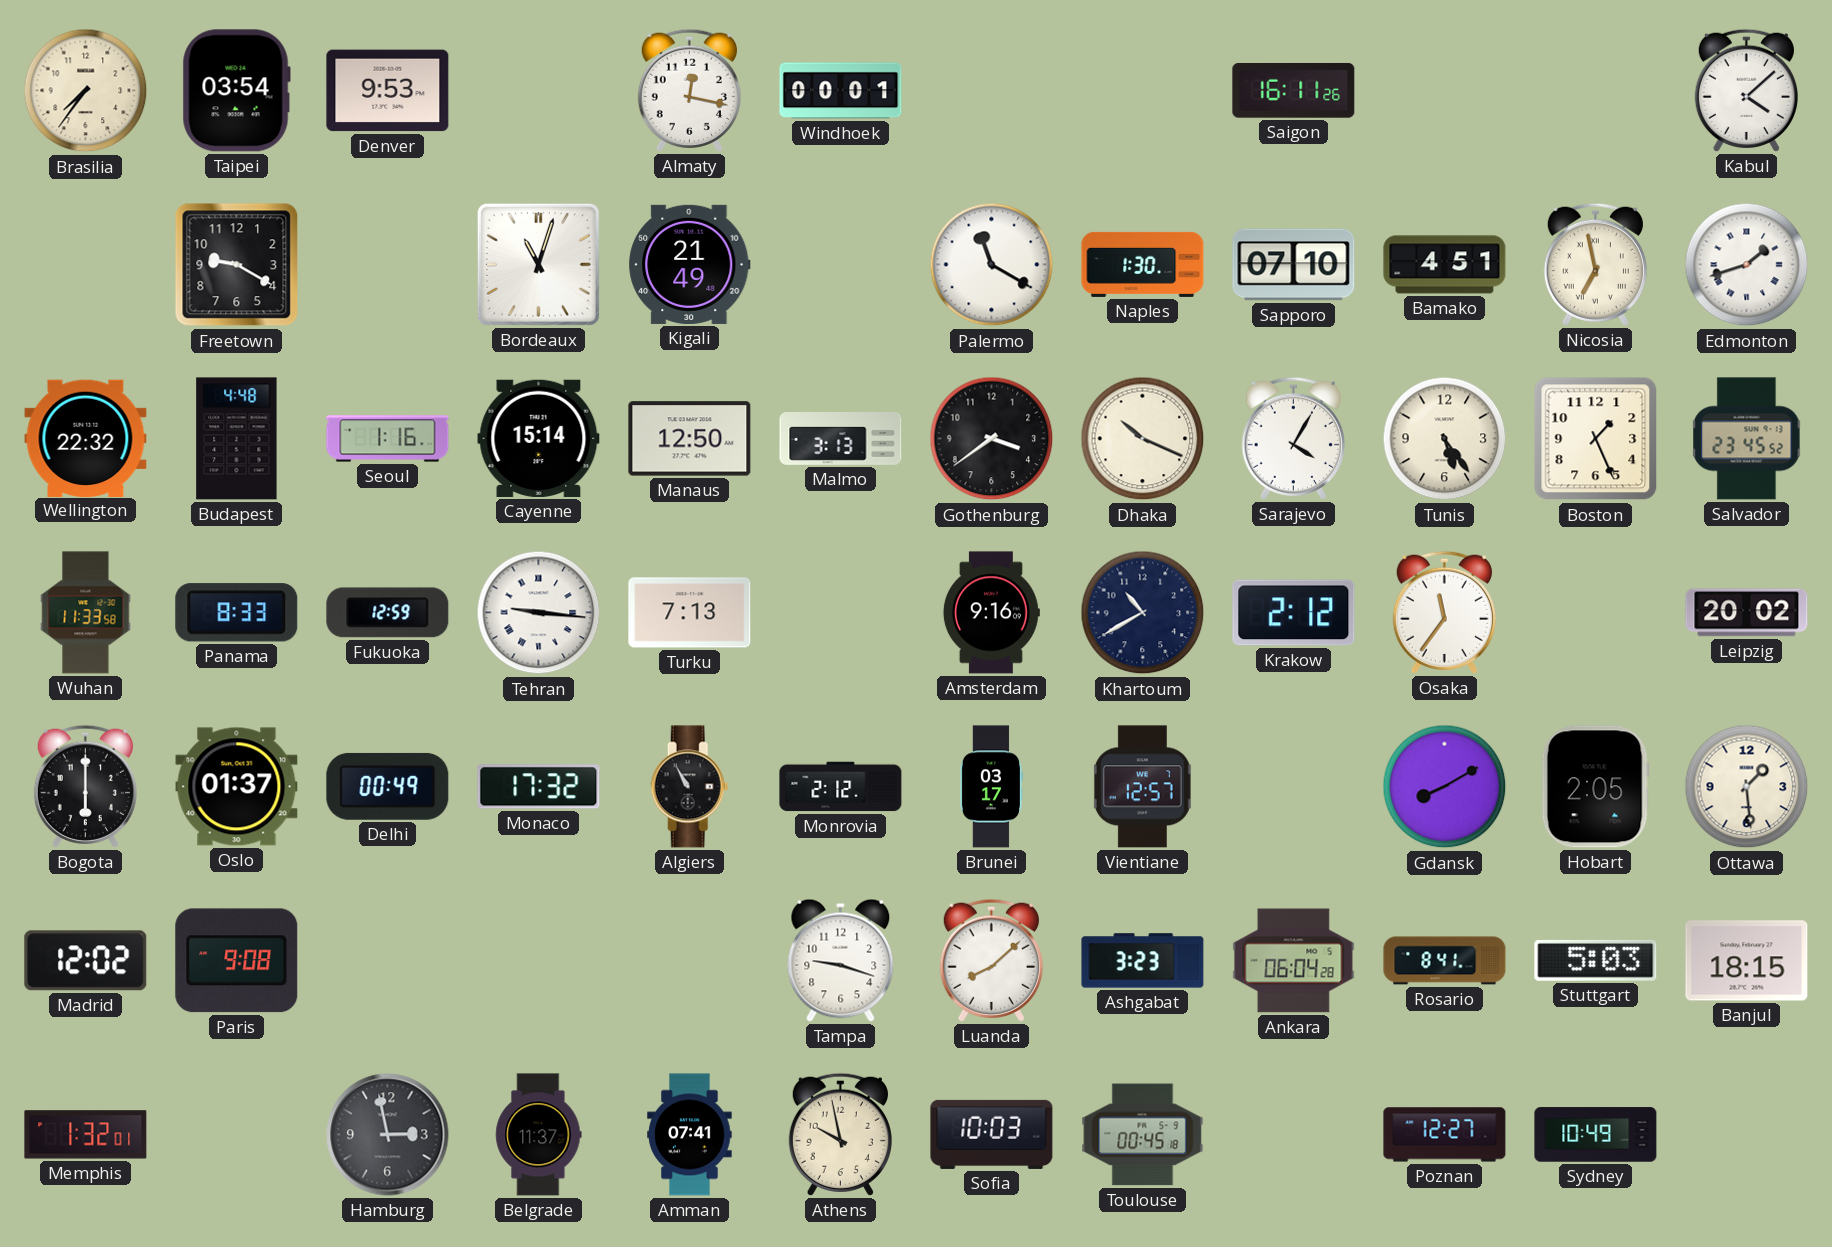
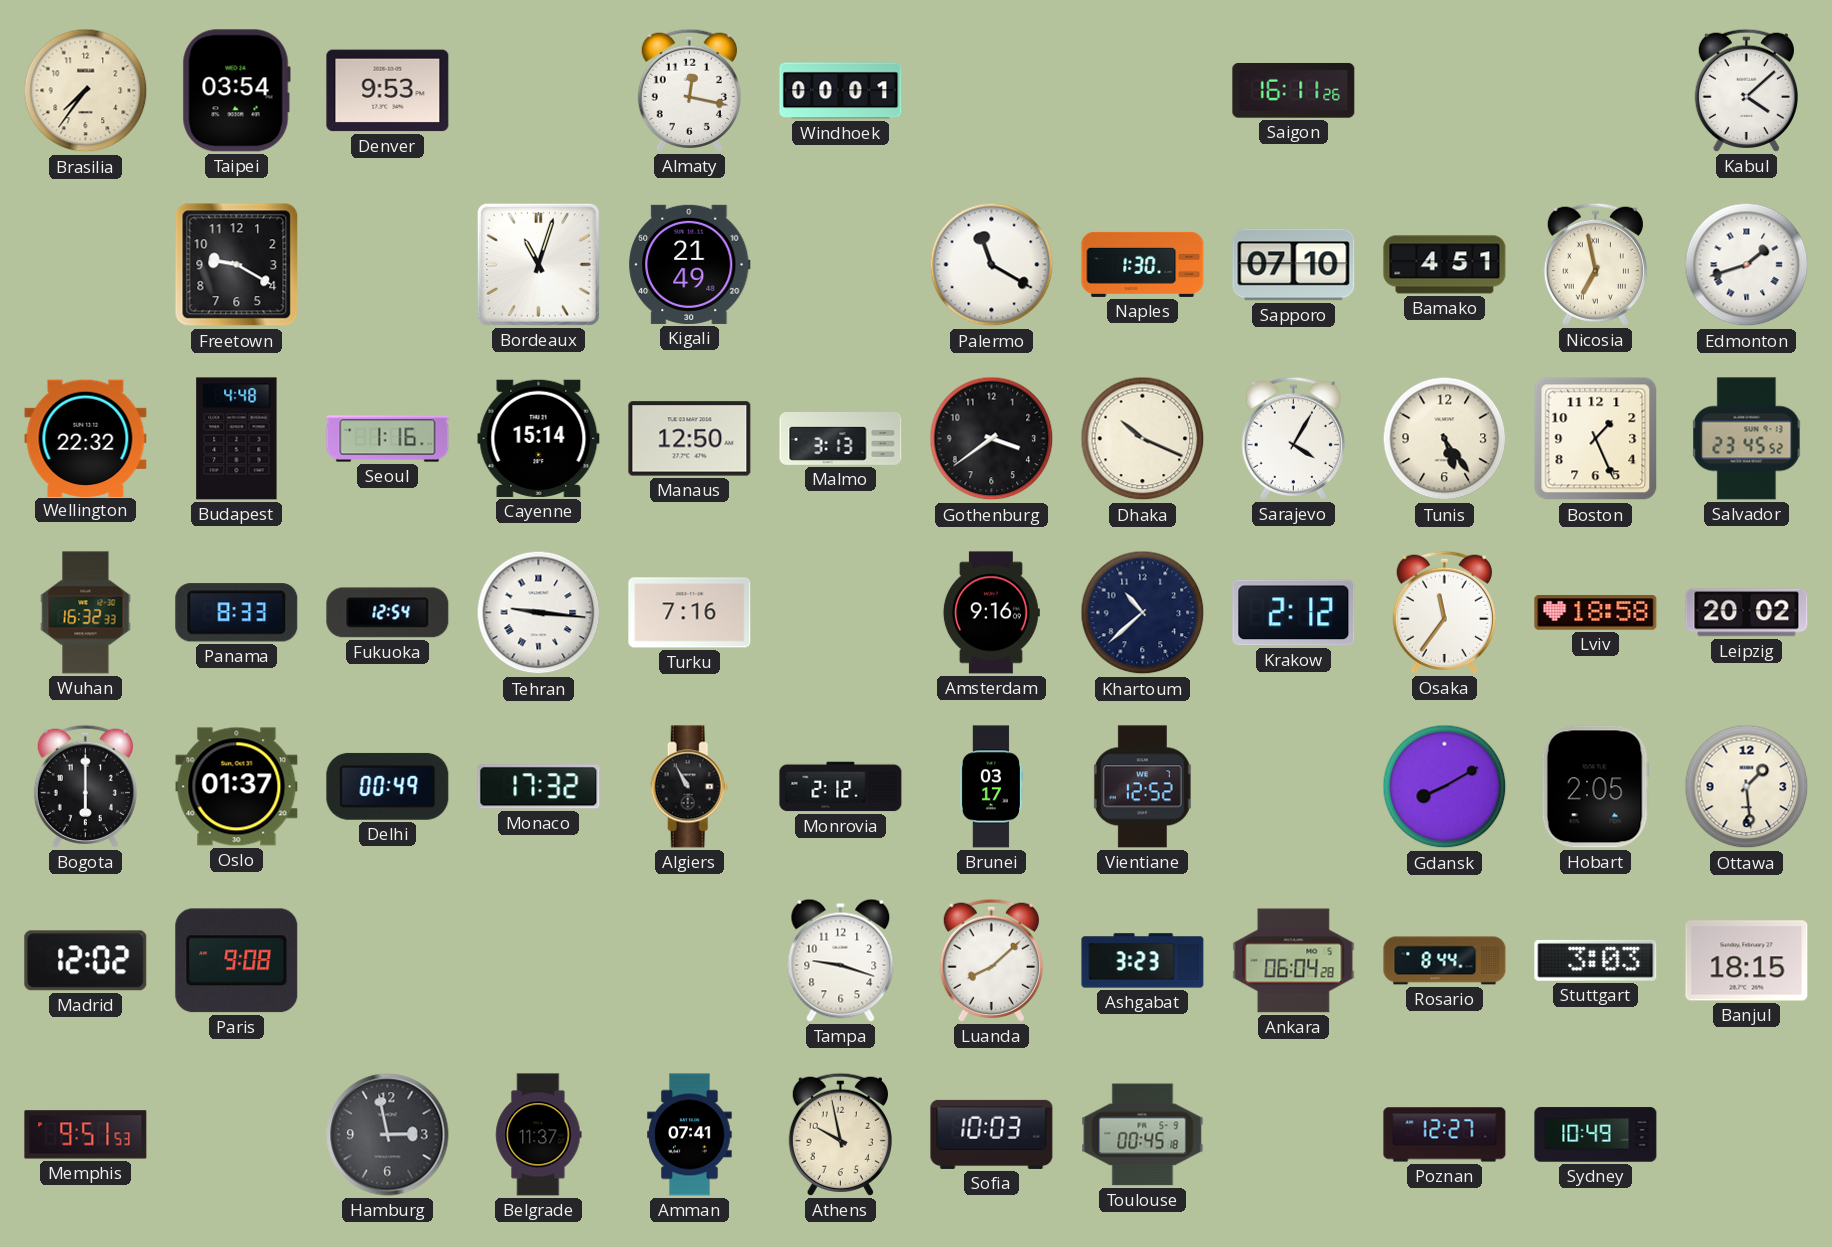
Wuhan: 11:33 -> 16:32 (86, 613)
Fukuoka: 12:59 -> 12:54 (388, 613)
Turku: 7:13 -> 7:16 (690, 613)
Khartoum: 10:40 -> 10:38 (1143, 613)
Lviv: none -> 18:58 (1596, 613)
Vientiane: 12:57 -> 12:52 (1142, 787)
Rosario: 8:41 -> 8:44 (1445, 961)
Stuttgart: 5:03 -> 3:03 (1596, 960)
Memphis: 1:32 -> 9:51 (86, 1135)
